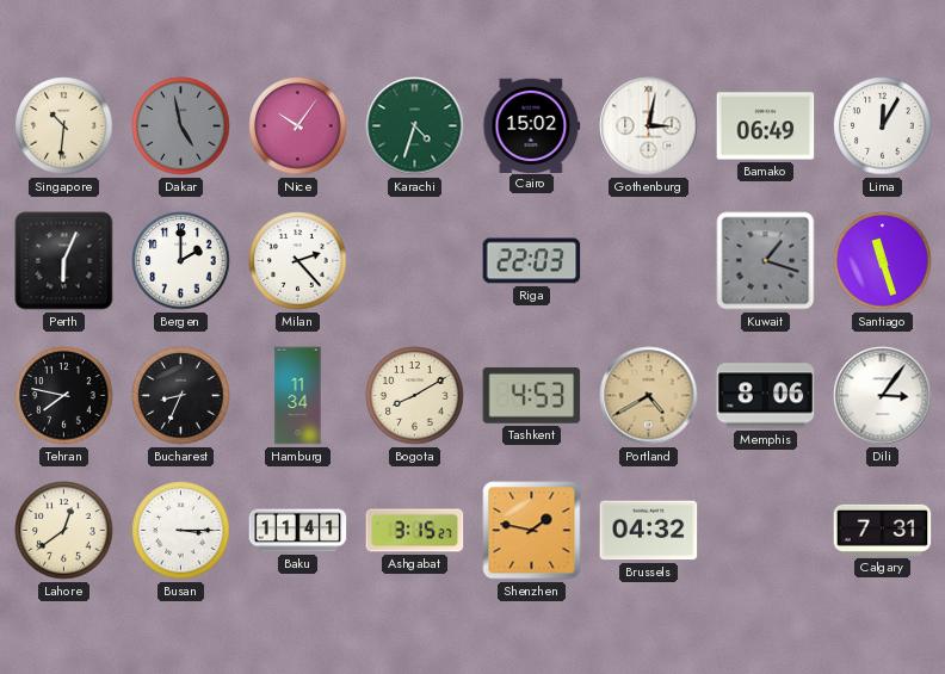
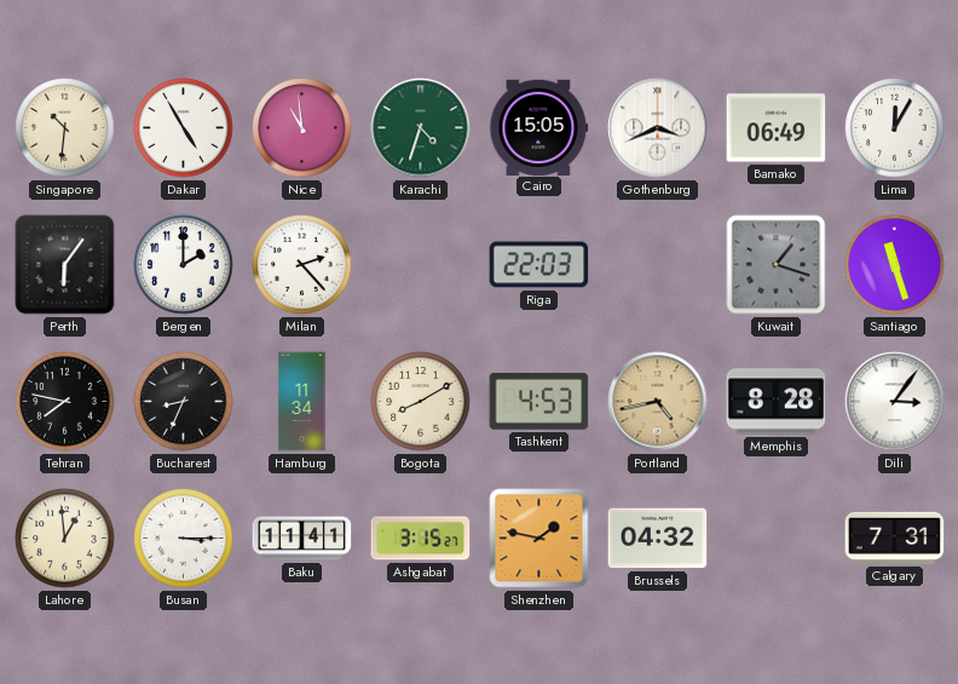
Dakar: 4:58 -> 4:55 (184, 128)
Dakar dial: grey -> white (184, 128)
Nice: 10:06 -> 10:59 (302, 128)
Cairo: 15:02 -> 15:05 (539, 127)
Gothenburg: 3:02 -> 3:41 (658, 128)
Perth: 6:04 -> 6:06 (65, 265)
Portland: 4:40 -> 4:43 (658, 402)
Memphis: 8:06 -> 8:28 (777, 402)
Lahore: 12:39 -> 12:59 (65, 539)
